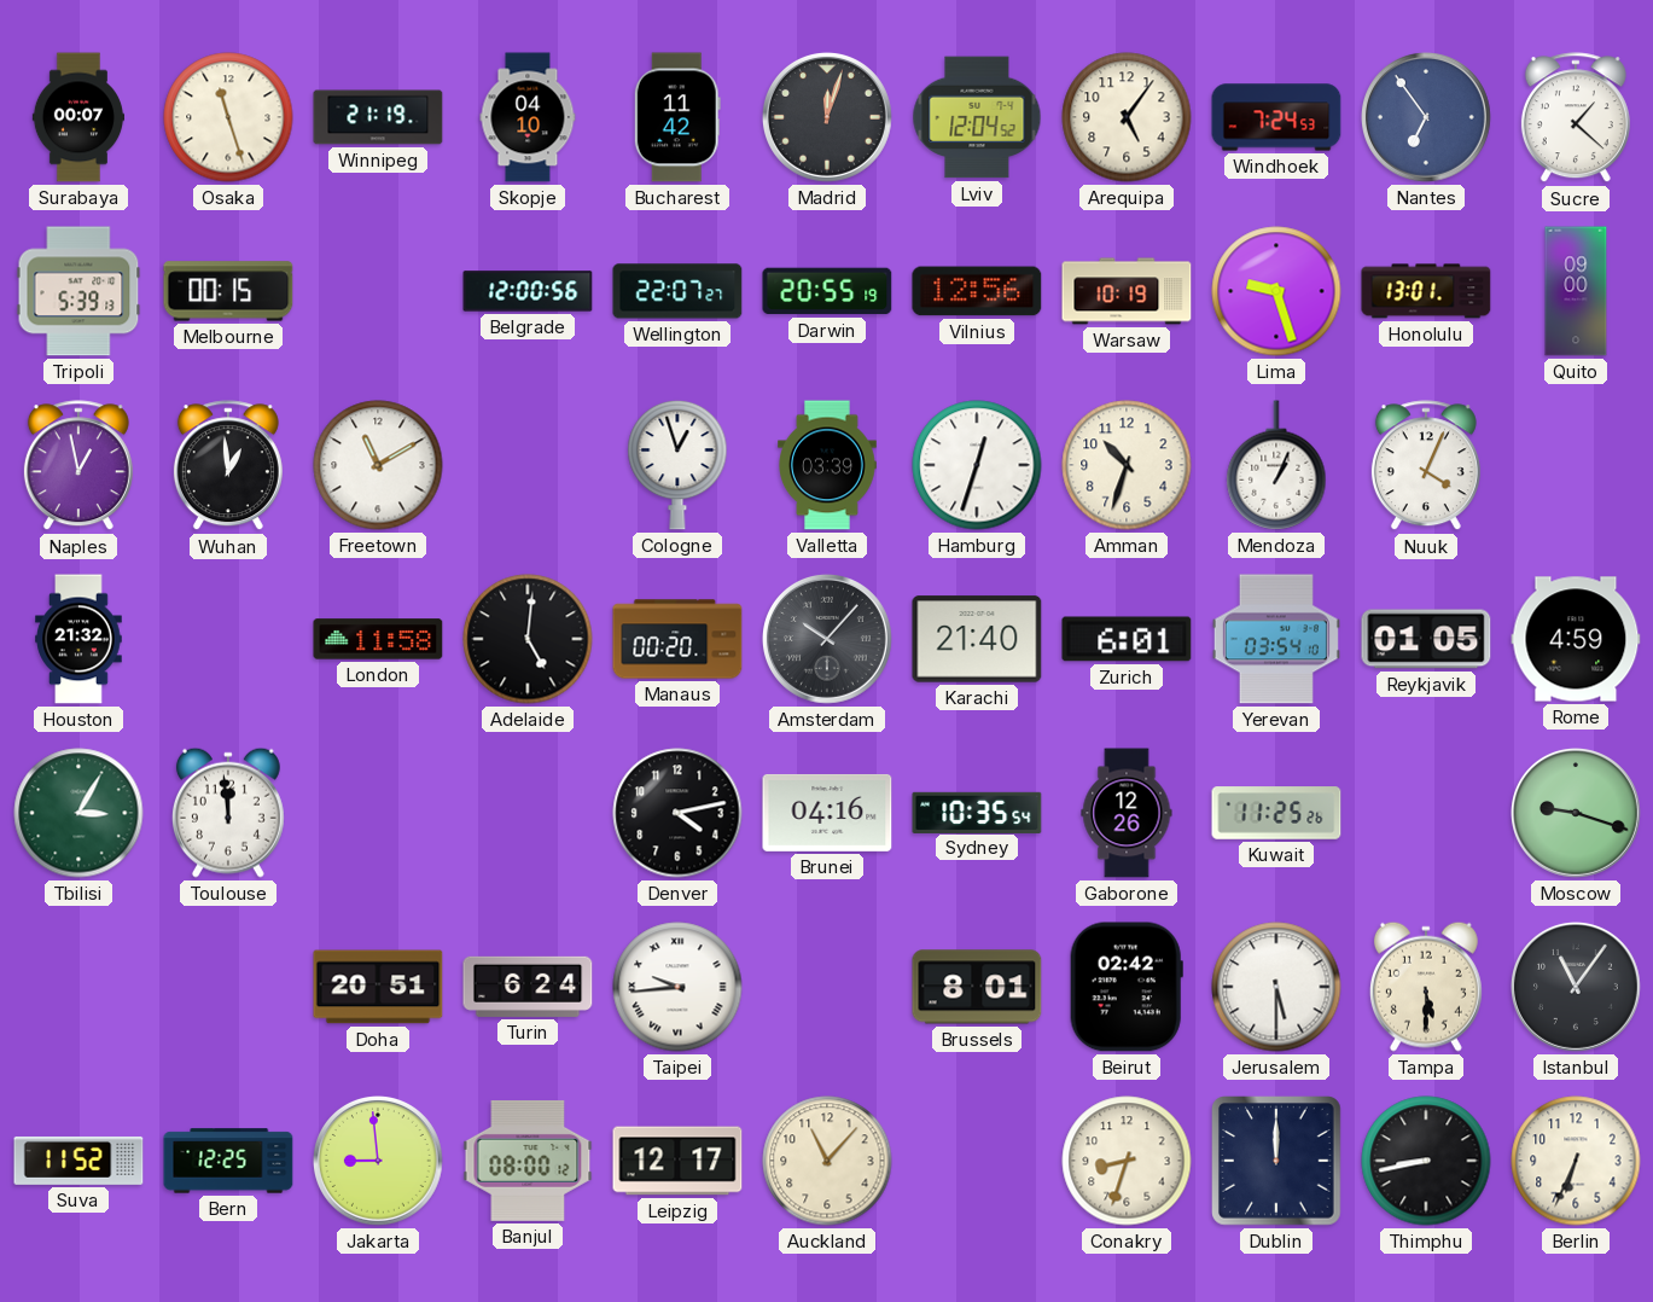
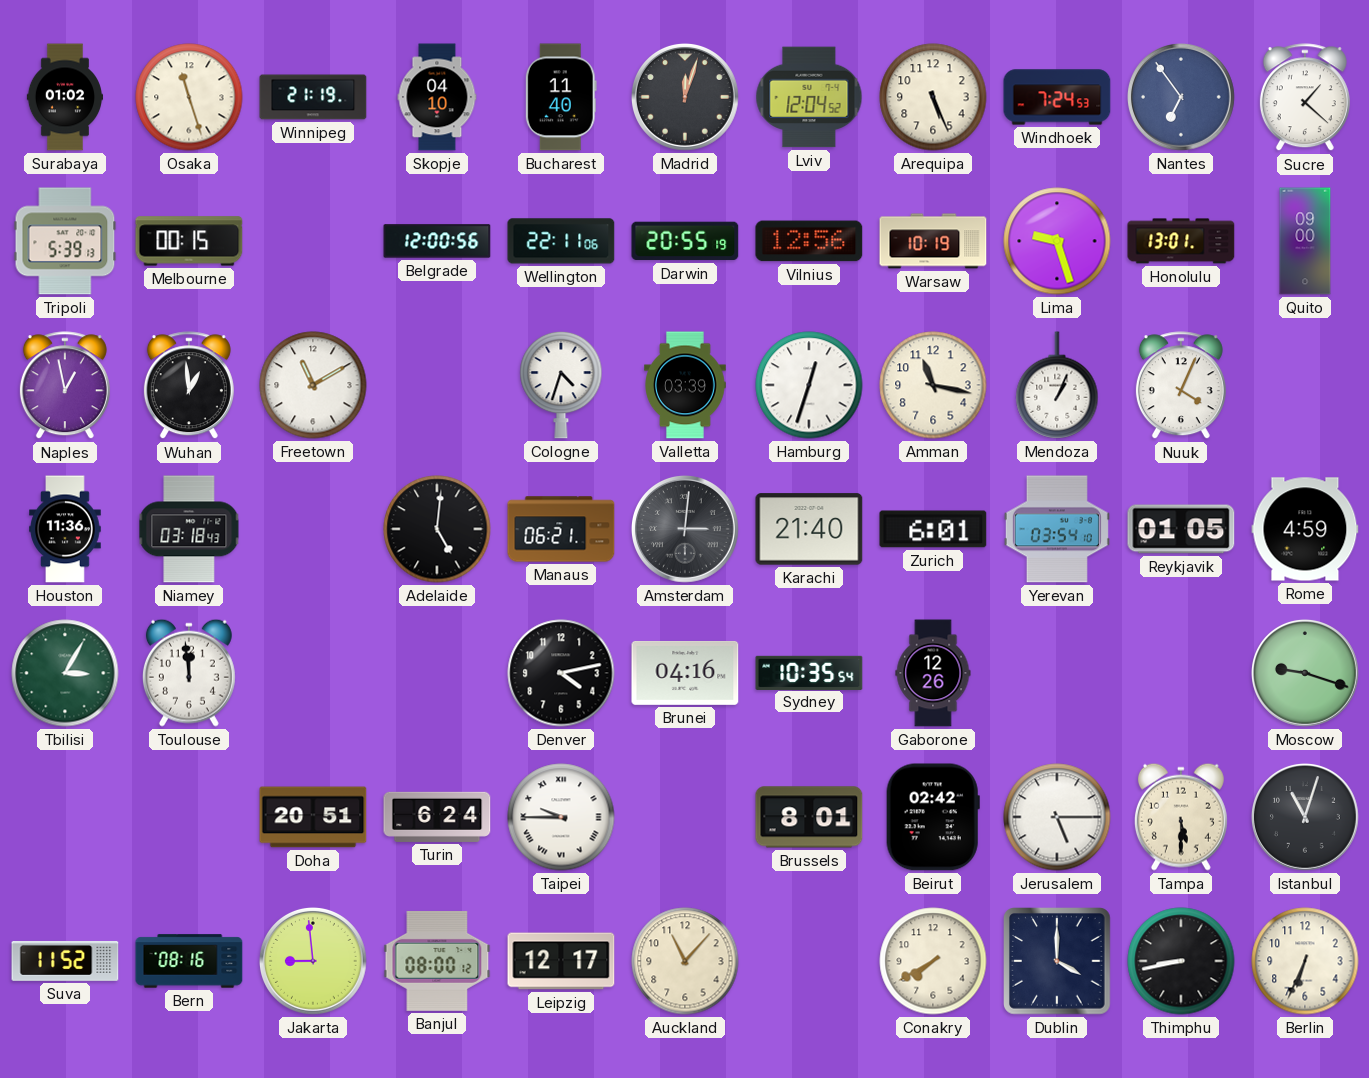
Surabaya: 00:07 -> 01:02 (64, 97)
Bucharest: 11:42 -> 11:40 (561, 97)
Arequipa: 5:06 -> 5:26 (933, 97)
Wellington: 22:07 -> 22:11 (561, 241)
Cologne: 12:57 -> 4:33 (561, 385)
Amman: 10:33 -> 11:17 (933, 385)
Houston: 21:32 -> 11:36 (65, 529)
Niamey: none -> 03:18 (189, 529)
London: 11:58 -> none (378, 639)
Manaus: 00:20 -> 06:21 (561, 529)
Amsterdam: 10:07 -> 3:01 (686, 530)
Kuwait: 11:25 -> none (1276, 813)
Taipei: 9:44 -> 9:45 (561, 817)
Jerusalem: 5:30 -> 5:15 (1057, 817)
Istanbul: 11:06 -> 11:03 (1306, 818)
Bern: 12:25 -> 08:16 (189, 961)
Conakry: 8:33 -> 7:40 (933, 961)
Dublin: 12:00 -> 4:00 (1057, 961)
